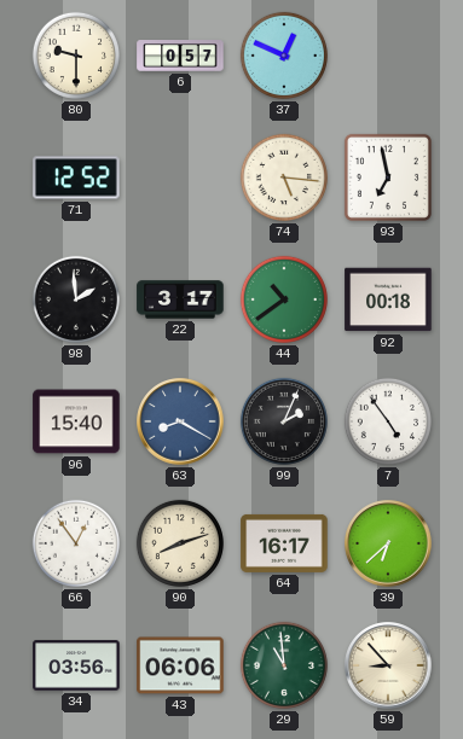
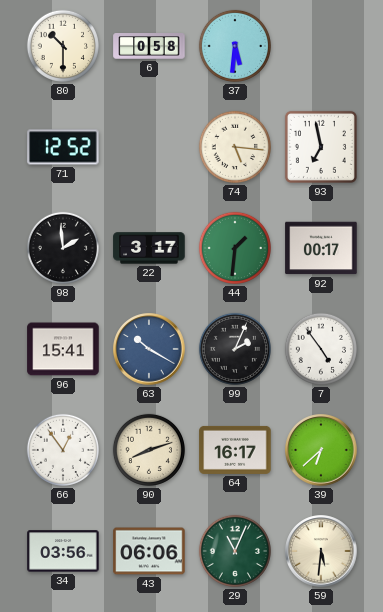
80: 9:30 -> 10:30 (63, 46)
6: 0:57 -> 0:58 (149, 47)
37: 12:49 -> 5:31 (235, 46)
44: 10:39 -> 1:31 (235, 248)
92: 00:18 -> 00:17 (321, 248)
96: 15:40 -> 15:41 (63, 349)
63: 8:20 -> 10:20 (149, 349)
29: 10:59 -> 11:04 (235, 551)
59: 8:53 -> 5:31 (321, 551)
